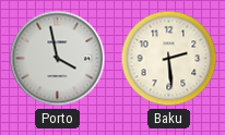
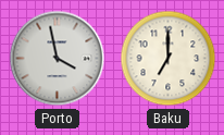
Baku: 2:29 -> 7:00 (169, 59)
